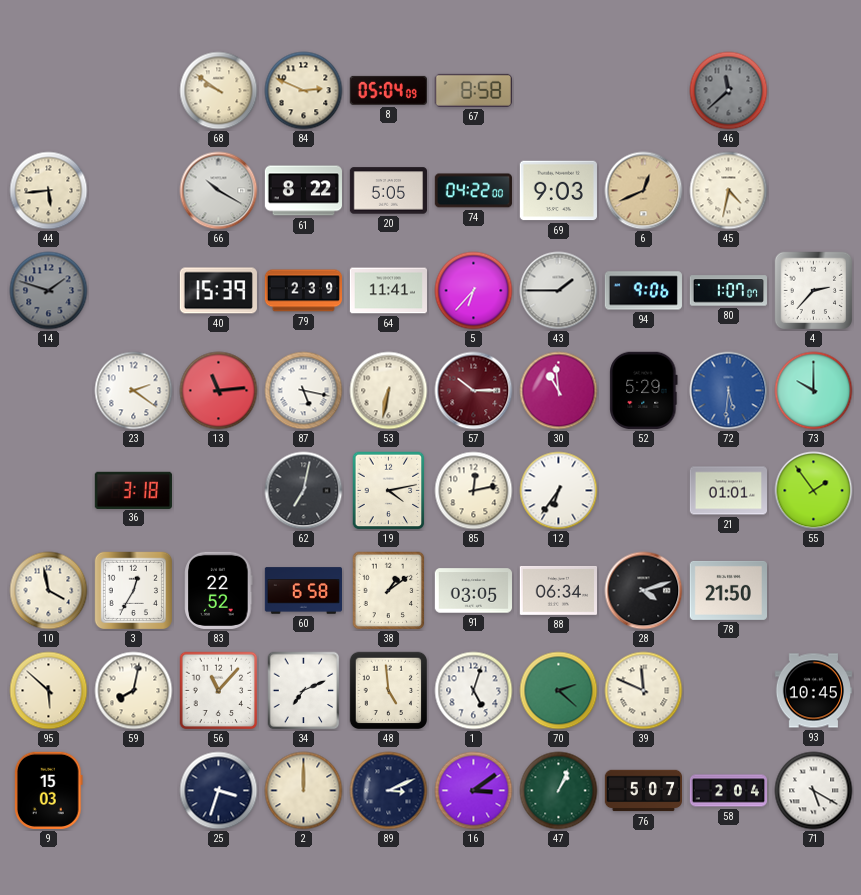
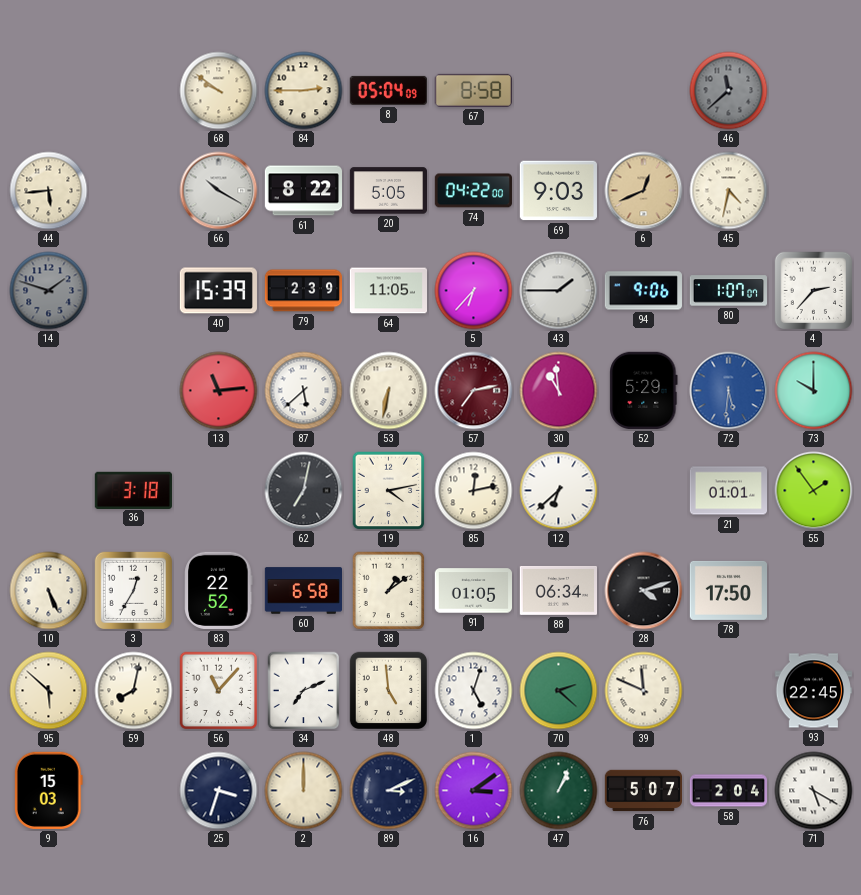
84: 2:49 -> 2:45 (304, 91)
64: 11:41 -> 11:05 (388, 291)
23: 2:21 -> none (134, 391)
87: 5:17 -> 5:38 (304, 391)
57: 10:15 -> 7:13 (474, 391)
12: 6:36 -> 6:38 (559, 491)
10: 3:58 -> 5:26 (49, 591)
91: 03:05 -> 01:05 (473, 591)
78: 21:50 -> 17:50 (728, 590)
93: 10:45 -> 22:45 (813, 691)
